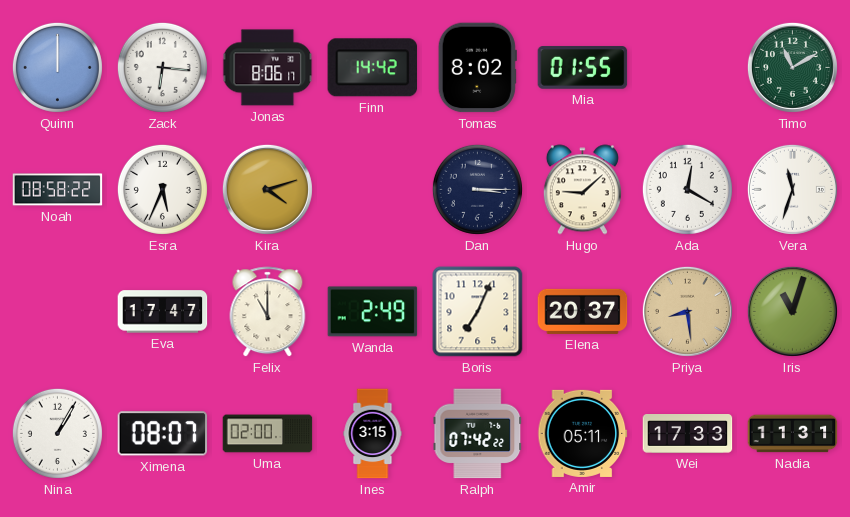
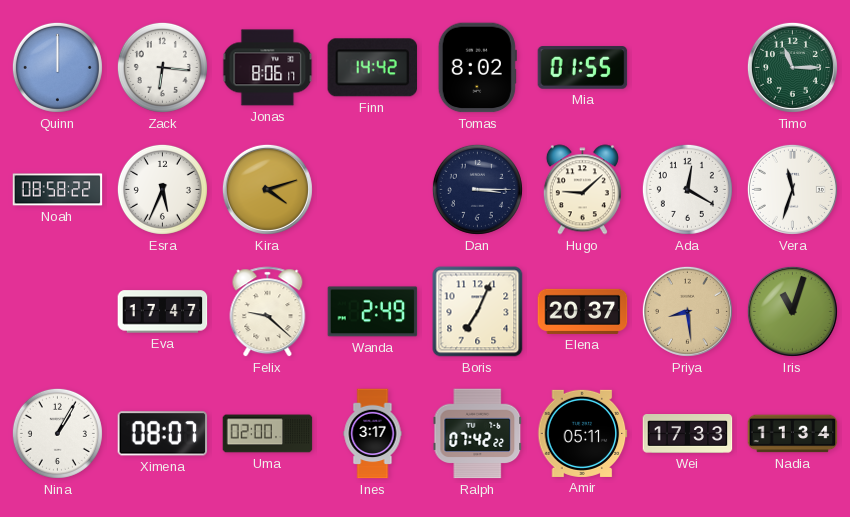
Timo: 11:10 -> 11:15 (792, 67)
Felix: 11:00 -> 9:22 (268, 312)
Ines: 3:15 -> 3:17 (373, 434)
Nadia: 11:31 -> 11:34 (793, 434)
